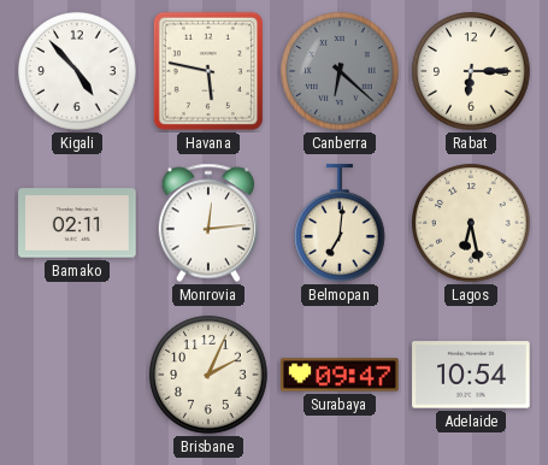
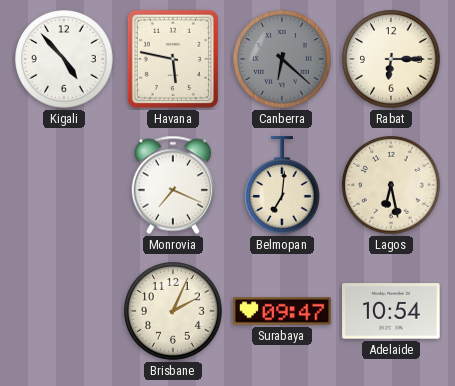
Bamako: 02:11 -> none (77, 223)
Monrovia: 12:14 -> 7:19 (172, 185)
